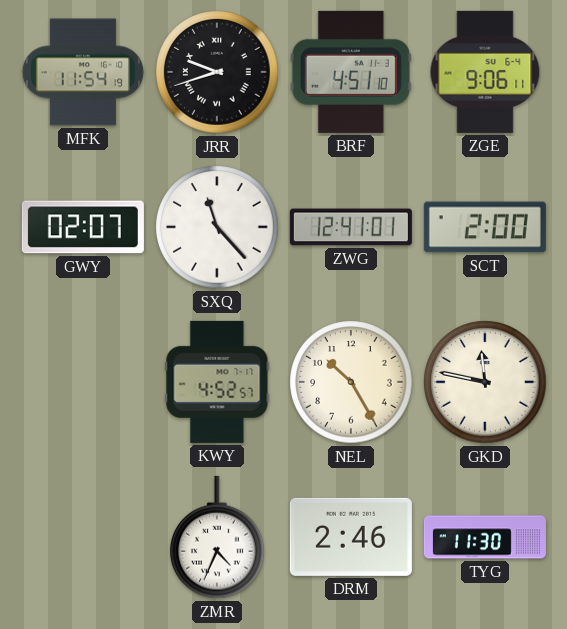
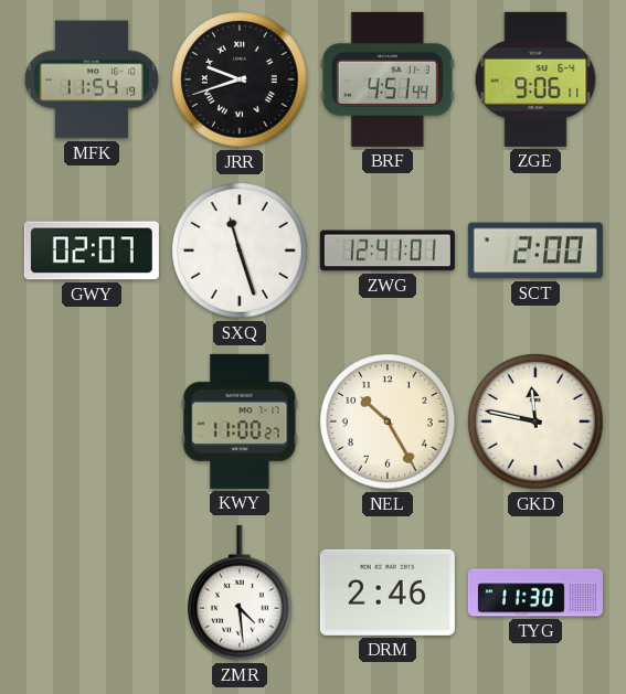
BRF: 4:51:10 -> 4:51:44 (388, 79)
SXQ: 11:23 -> 11:27 (240, 250)
KWY: 4:52 -> 11:00 (240, 421)
ZMR: 4:34 -> 4:29 (241, 592)
